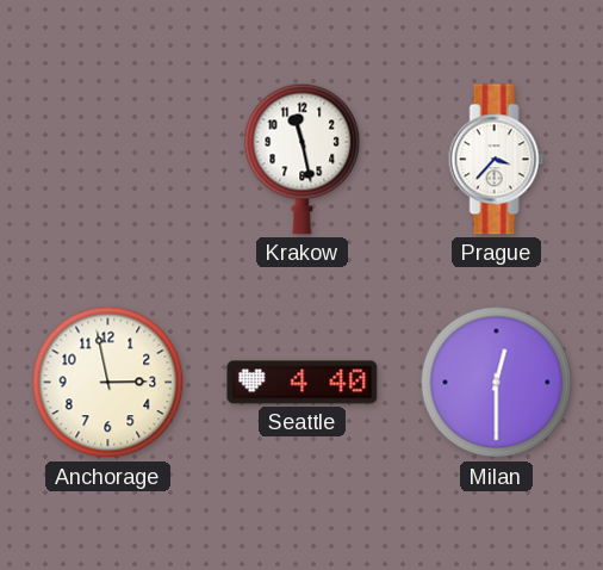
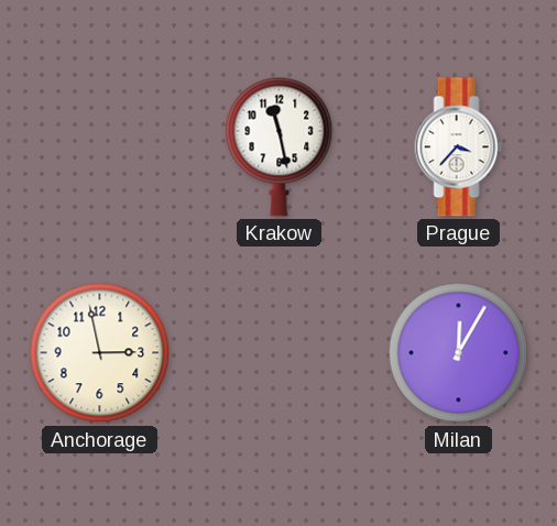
Seattle: 4:40 -> none (303, 383)
Milan: 12:30 -> 12:05 (459, 353)
